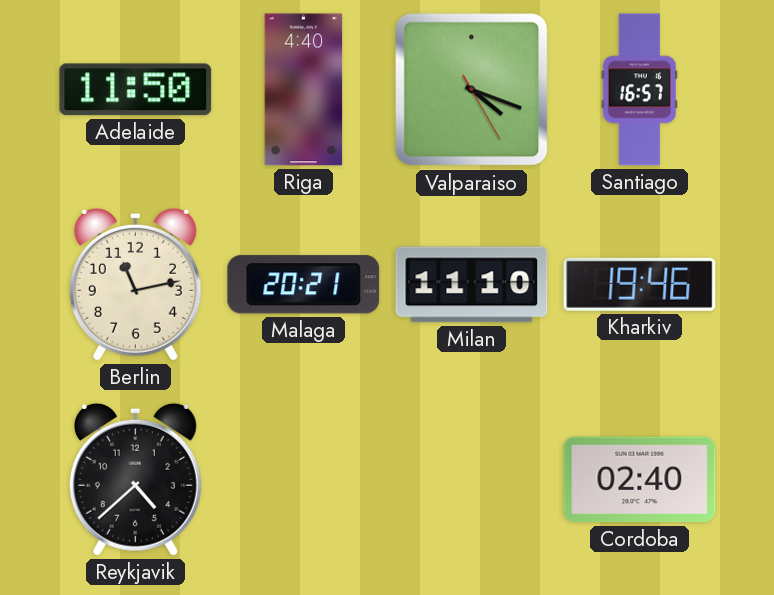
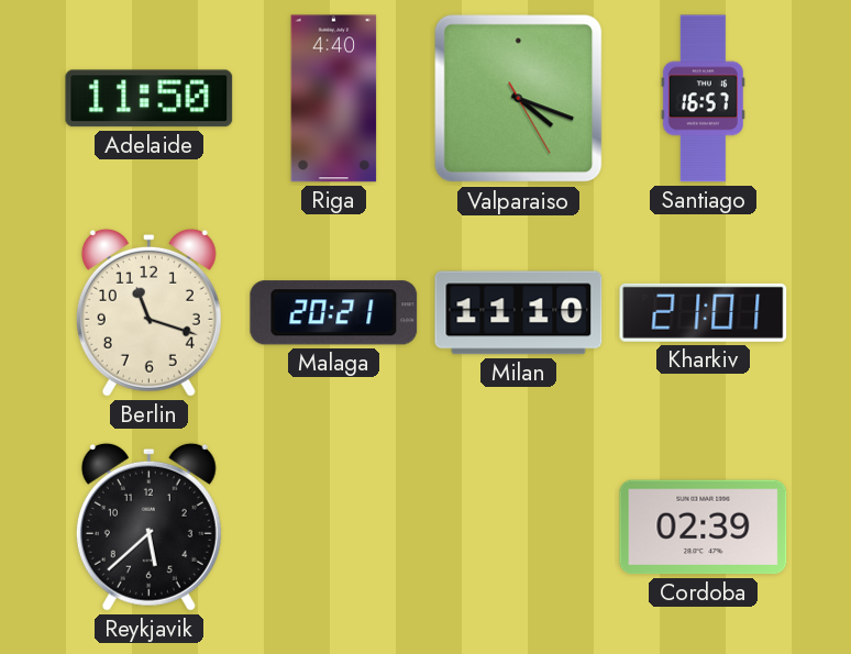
Berlin: 11:13 -> 11:18 (148, 312)
Kharkiv: 19:46 -> 21:01 (704, 312)
Reykjavik: 4:38 -> 5:38 (148, 526)
Cordoba: 02:40 -> 02:39 (704, 528)
